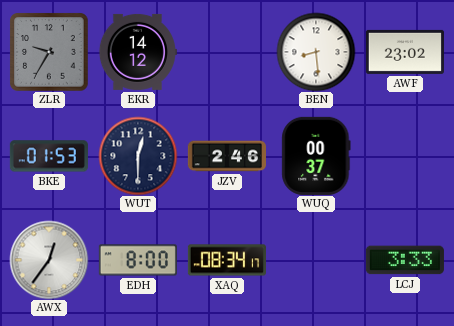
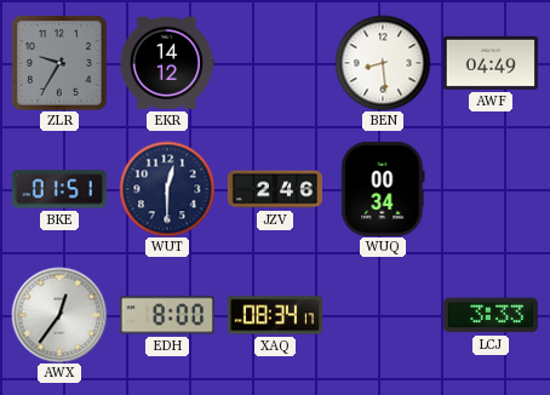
AWF: 23:02 -> 04:49 (491, 63)
BKE: 01:53 -> 01:51 (59, 189)
WUQ: 00:37 -> 00:34 (383, 189)
